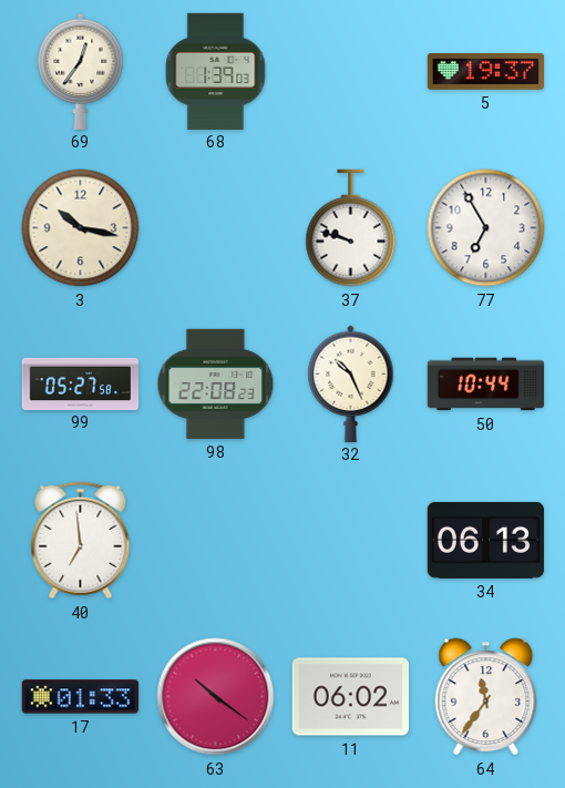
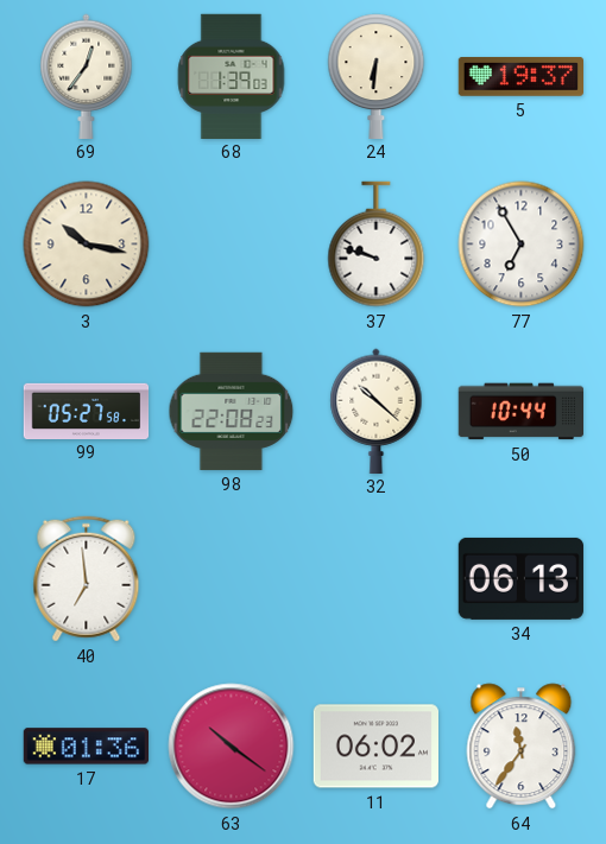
24: none -> 6:31 (377, 76)
32: 10:26 -> 10:22 (377, 411)
17: 01:33 -> 01:36 (86, 747)
